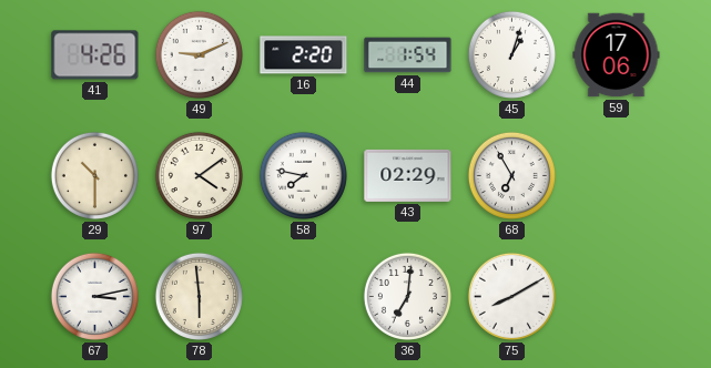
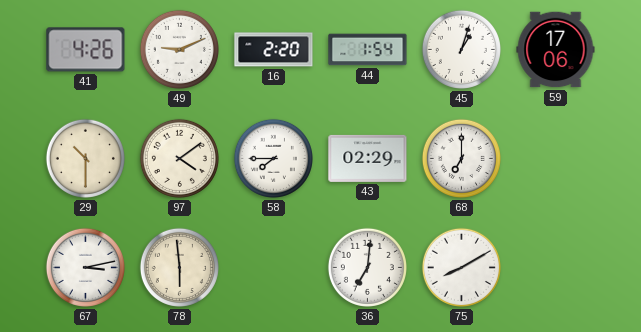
58: 7:47 -> 7:45 (273, 158)
68: 6:55 -> 7:00 (461, 158)
